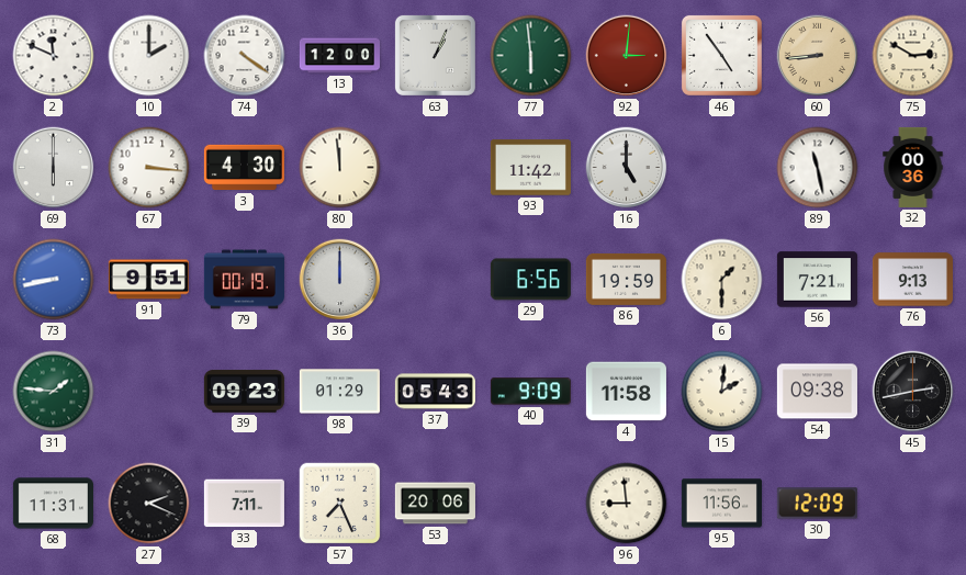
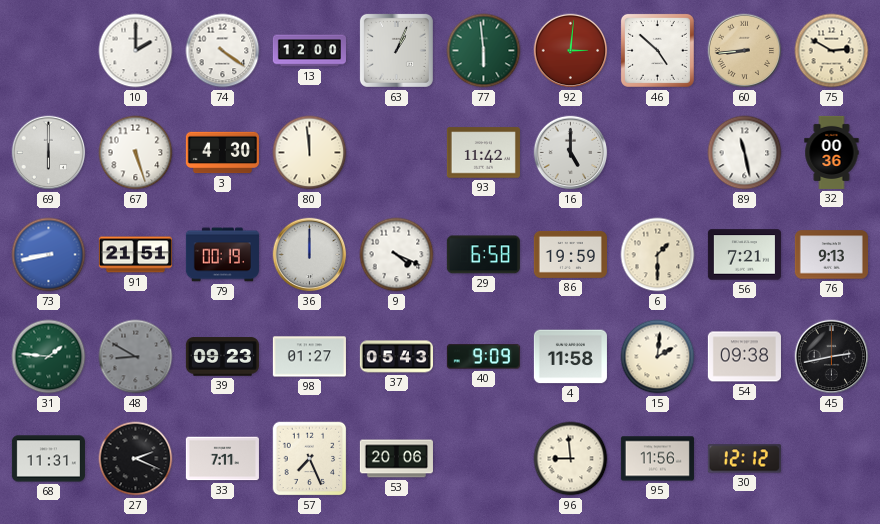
2: 11:49 -> none (54, 56)
46: 4:54 -> 4:52 (657, 50)
67: 3:16 -> 5:27 (136, 153)
91: 9:51 -> 21:51 (135, 255)
9: none -> 4:19 (397, 255)
29: 6:56 -> 6:58 (483, 255)
48: none -> 8:50 (136, 357)
98: 01:29 -> 01:27 (309, 357)
30: 12:09 -> 12:12 (744, 459)
